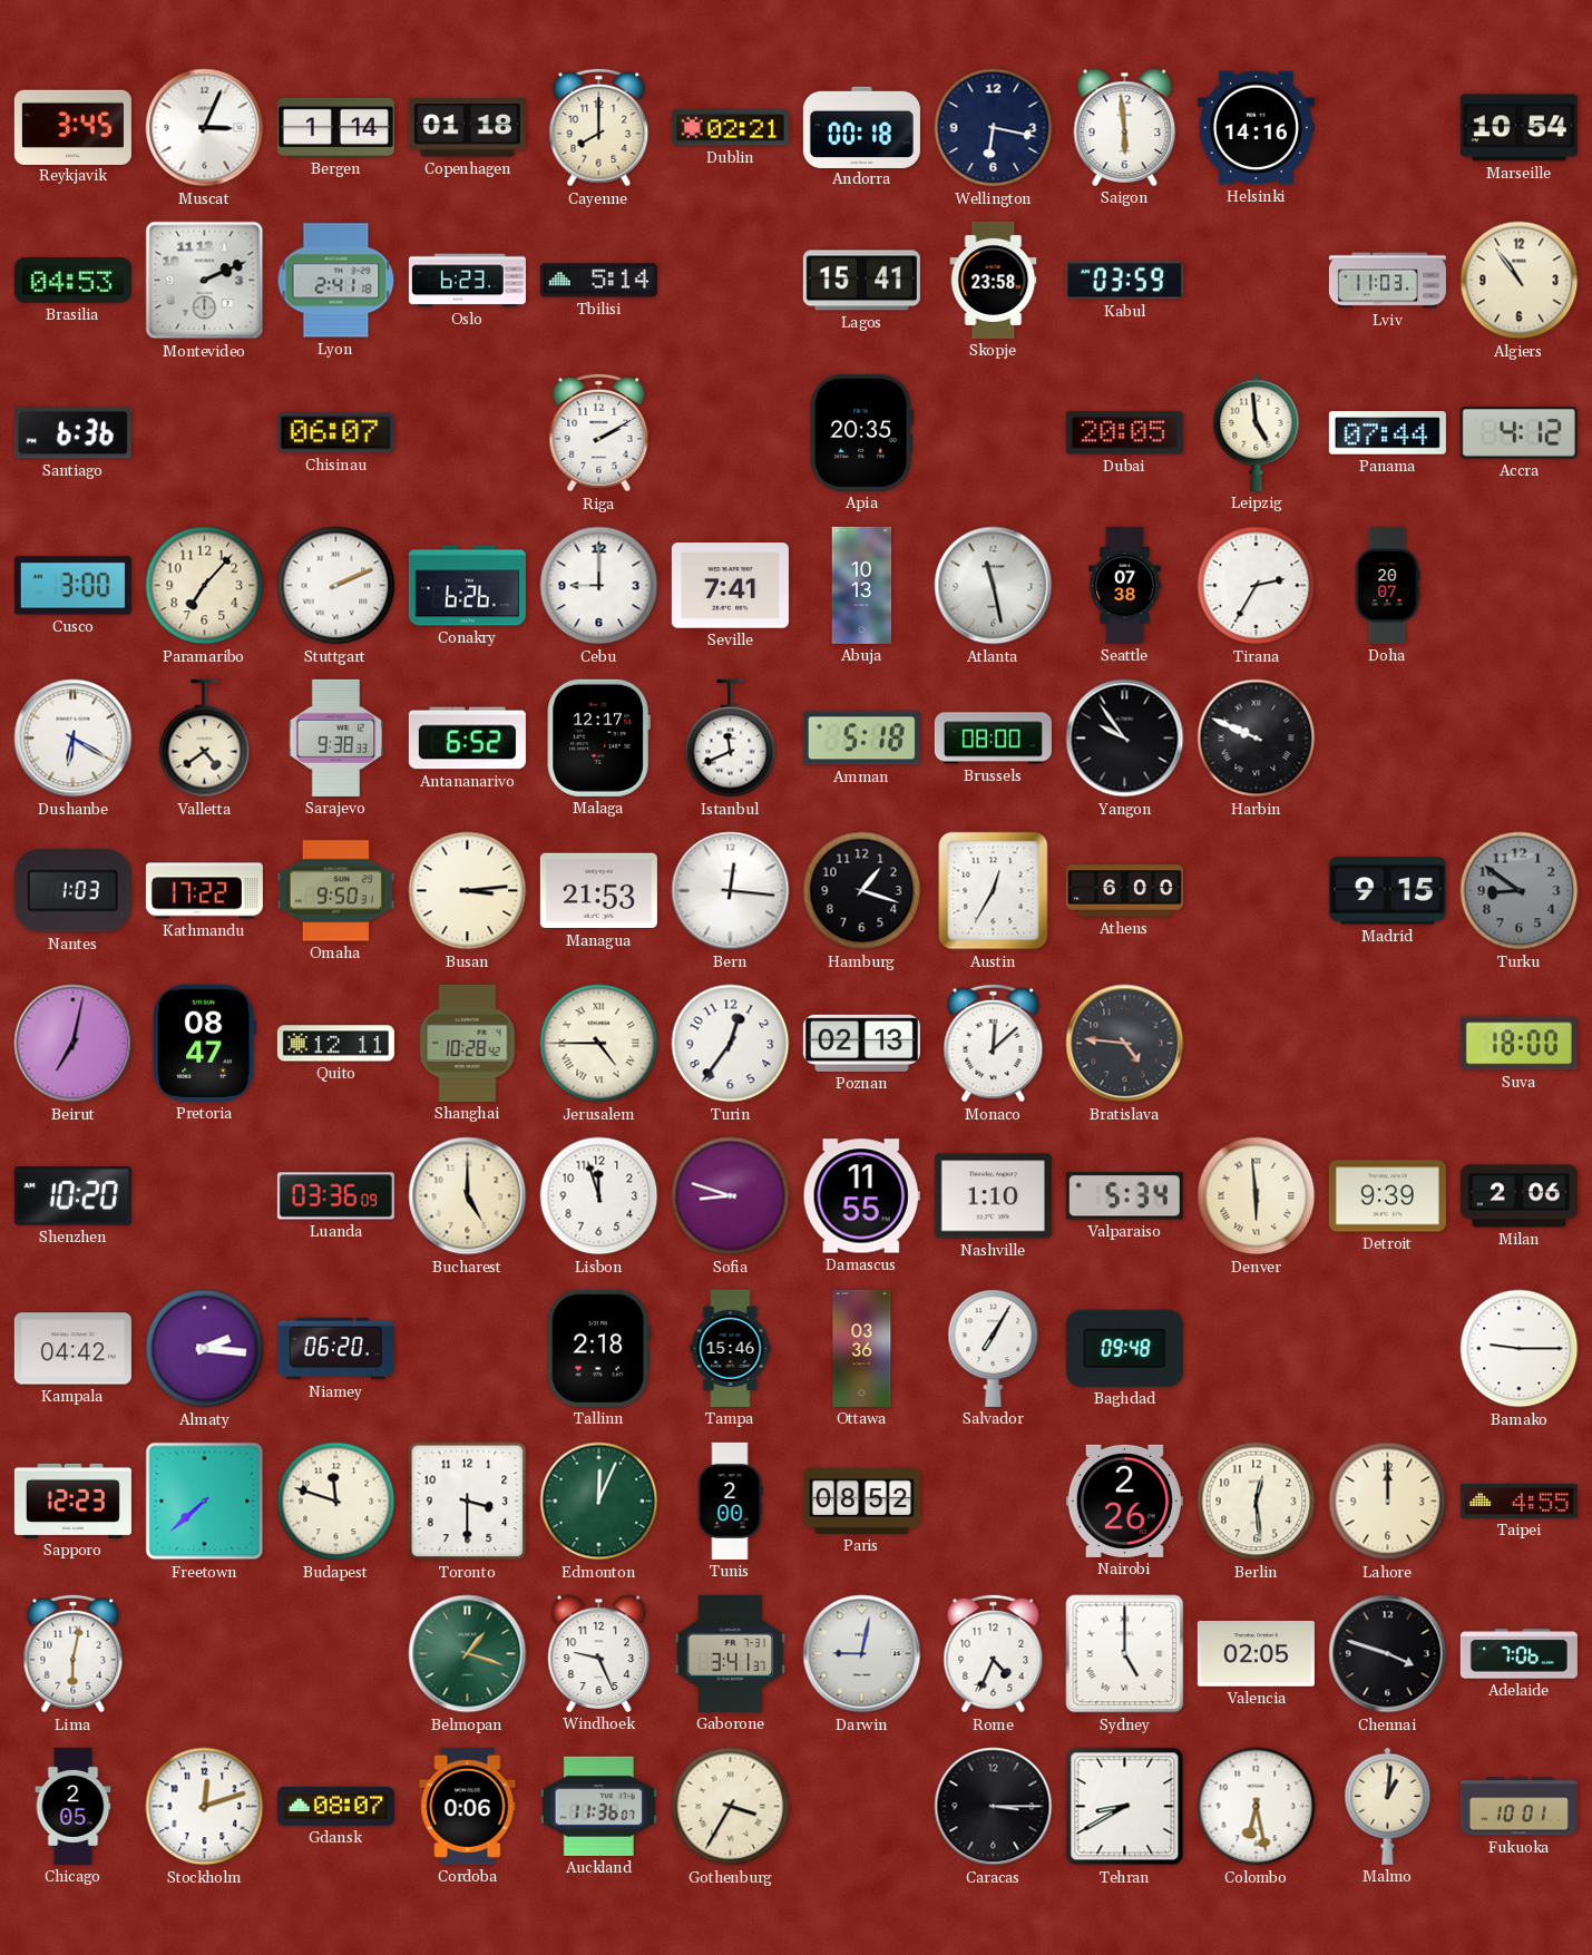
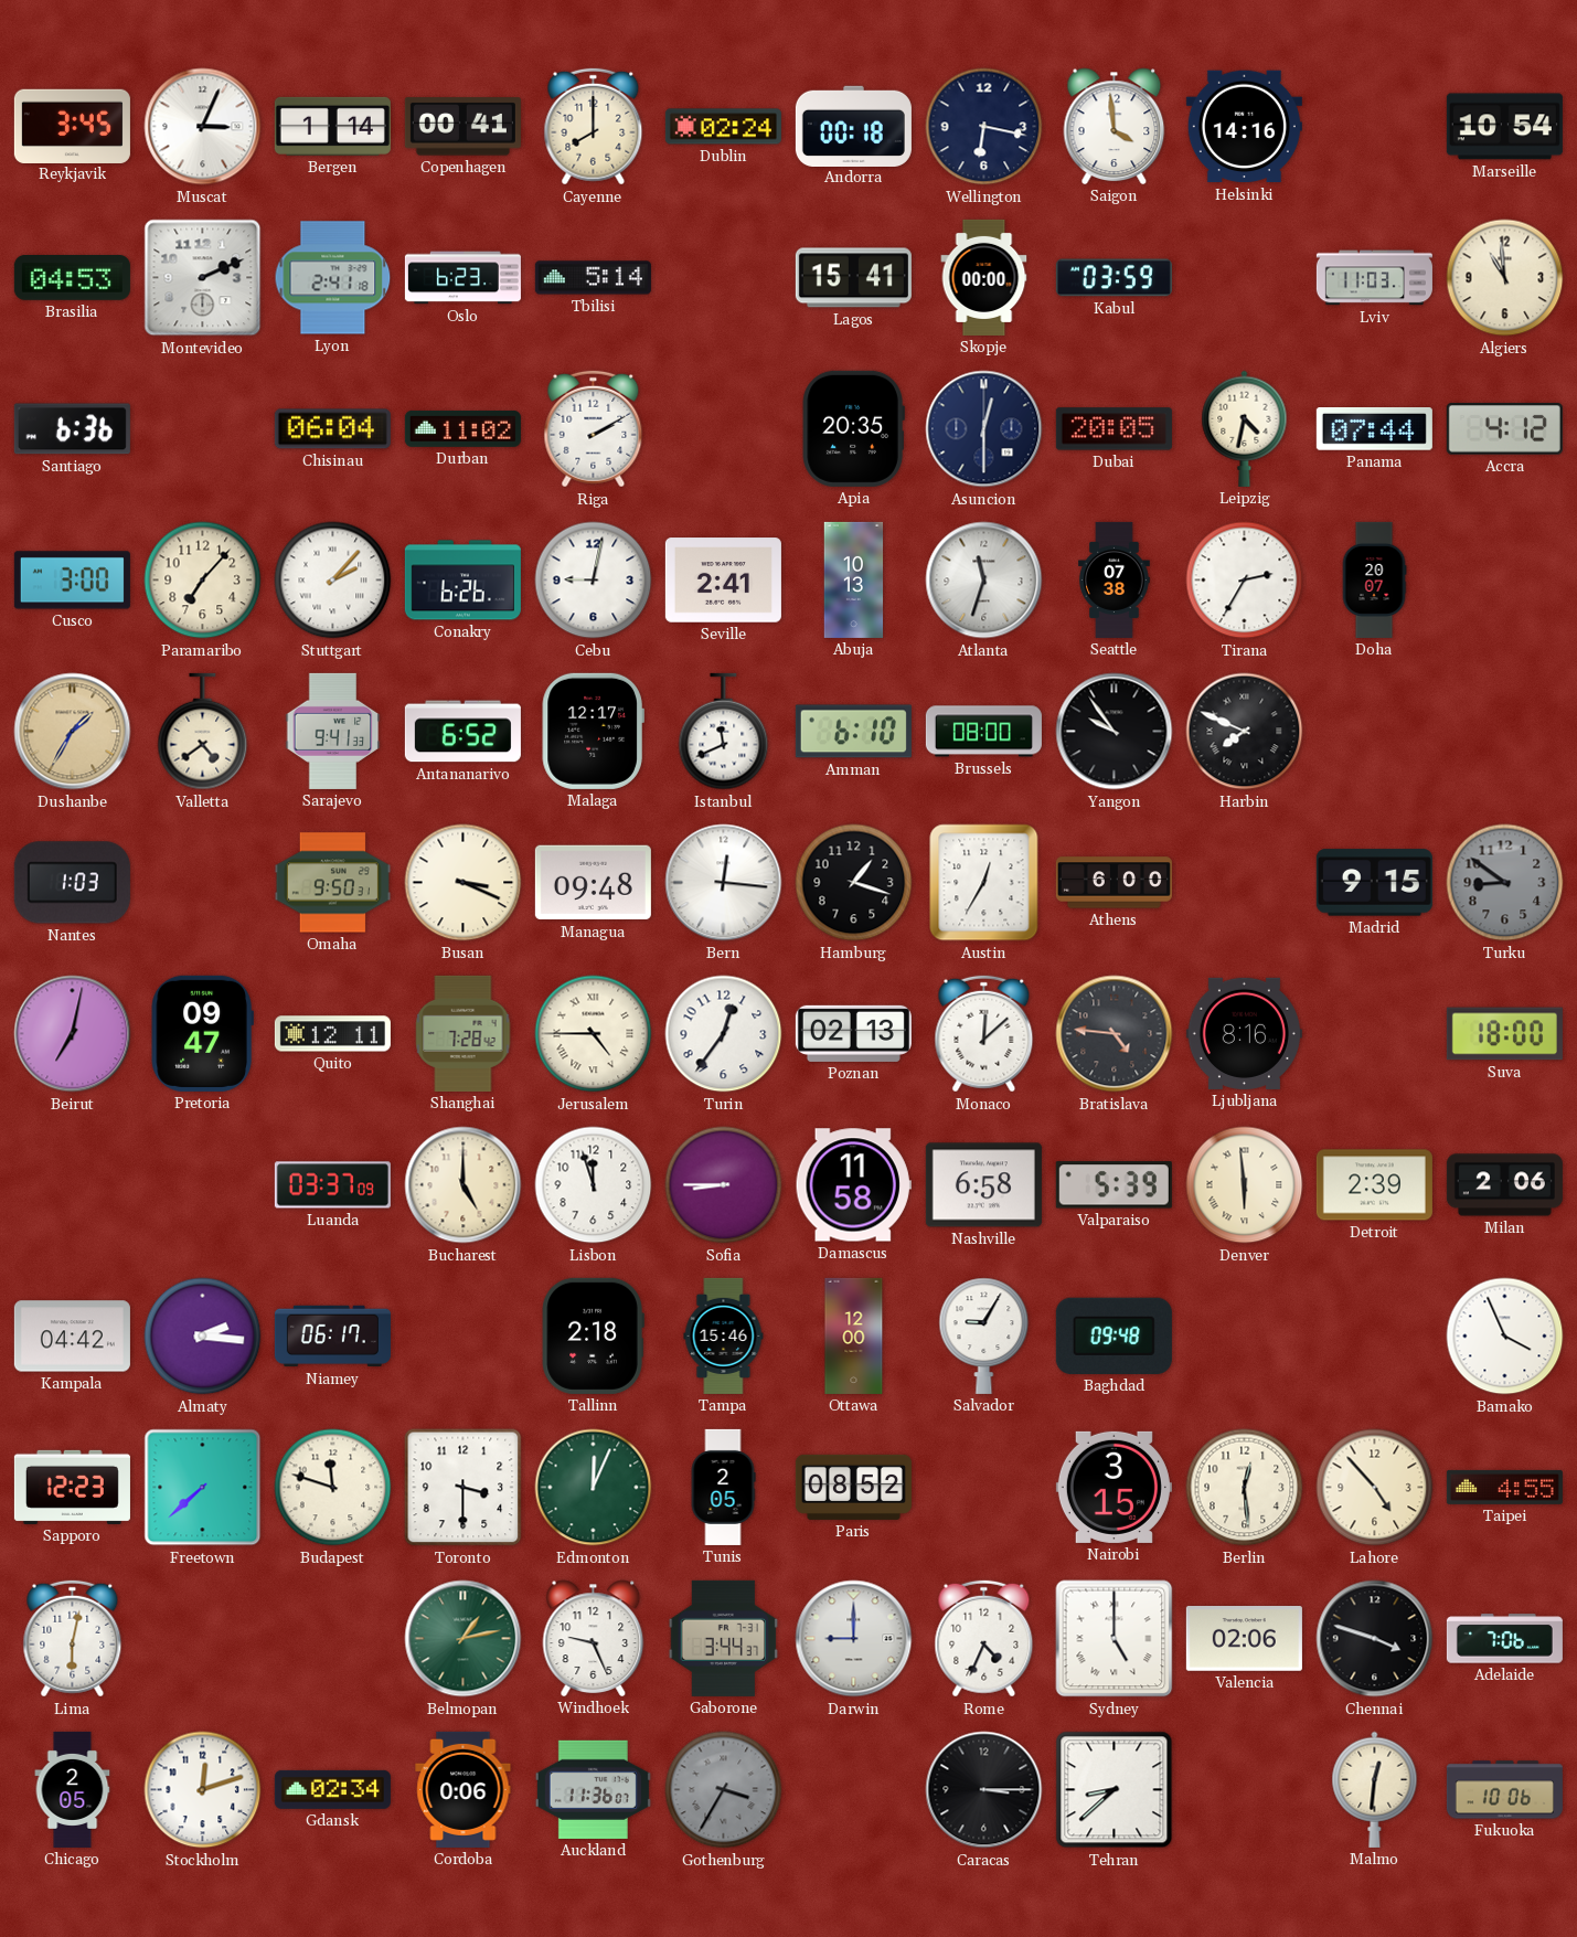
Copenhagen: 01:18 -> 00:41 (462, 127)
Dublin: 02:21 -> 02:24 (723, 127)
Saigon: 5:59 -> 3:59 (1115, 126)
Skopje: 23:58 -> 00:00 (984, 277)
Algiers: 10:54 -> 10:59 (1505, 278)
Chisinau: 06:07 -> 06:04 (332, 429)
Durban: none -> 11:02 (462, 428)
Asuncion: none -> 12:30 (984, 429)
Leipzig: 4:59 -> 4:32 (1245, 428)
Stuttgart: 2:11 -> 2:07 (333, 581)
Cebu: 9:00 -> 9:02 (594, 581)
Seville: 7:41 -> 2:41 (723, 581)
Atlanta: 11:28 -> 11:33 (984, 581)
Dushanbe: 6:20 -> 1:35 (73, 732)
Dushanbe dial: white -> champagne (73, 732)
Sarajevo: 9:38 -> 9:41 (333, 731)
Amman: 5:18 -> 6:10 (853, 732)
Harbin: 9:49 -> 7:49 (1245, 732)
Kathmandu: 17:22 -> none (204, 891)
Busan: 3:14 -> 3:19 (463, 883)
Managua: 21:53 -> 09:48 (593, 883)
Pretoria: 08:47 -> 09:47 (202, 1033)
Shanghai: 10:28 -> 7:28 (463, 1033)
Ljubljana: none -> 8:16 (1244, 1033)
Shenzhen: 10:20 -> none (72, 1196)
Luanda: 03:36 -> 03:37 (332, 1185)
Sofia: 8:48 -> 8:45 (724, 1185)
Damascus: 11:55 -> 11:58 (853, 1185)
Nashville: 1:10 -> 6:58 (983, 1185)
Valparaiso: 5:34 -> 5:39 (1114, 1185)
Detroit: 9:39 -> 2:39 (1374, 1185)
Niamey: 06:20 -> 06:17 (332, 1337)
Ottawa: 03:36 -> 12:00 (854, 1335)
Salvador: 7:05 -> 9:05 (984, 1335)
Bamako: 9:15 -> 3:56 (1505, 1337)
Tunis: 2:00 -> 2:05 (723, 1487)
Nairobi: 2:26 -> 3:15 (1114, 1487)
Lahore: 12:00 -> 4:53 (1375, 1488)
Belmopan: 1:18 -> 1:13 (463, 1639)
Gaborone: 3:41 -> 3:44 (724, 1638)
Darwin: 9:02 -> 9:00 (854, 1639)
Valencia: 02:05 -> 02:06 (1244, 1639)
Gdansk: 08:07 -> 02:34 (332, 1789)
Gothenburg dial: cream -> grey (724, 1790)
Tehran: 8:40 -> 8:38 (1115, 1790)
Colombo: 6:28 -> none (1257, 1807)
Malmo: 1:01 -> 12:31 (1375, 1789)
Fukuoka: 10:01 -> 10:06 (1504, 1790)
